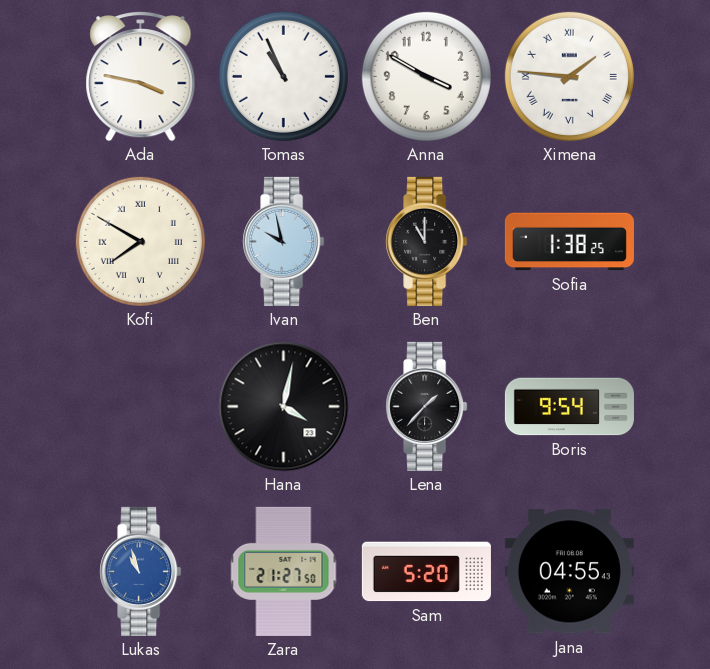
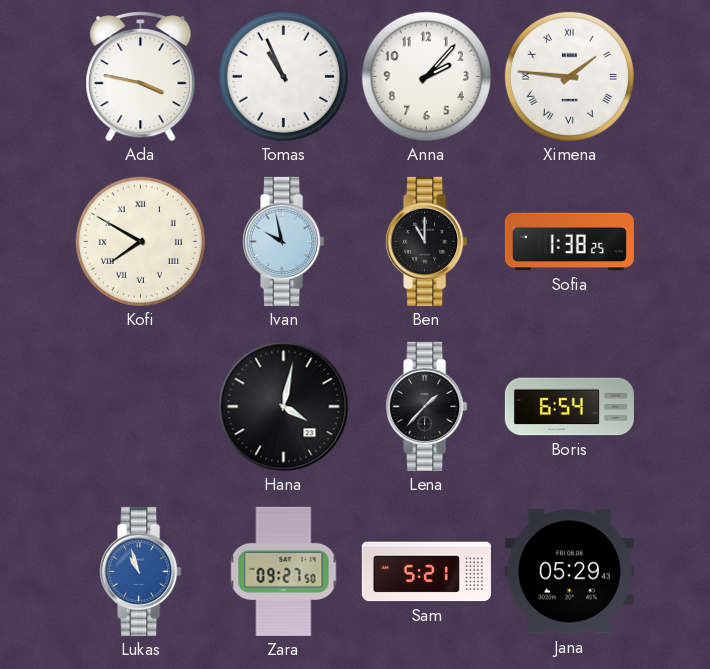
Anna: 3:50 -> 2:07 (426, 76)
Boris: 9:54 -> 6:54 (569, 407)
Zara: 21:27 -> 09:27 (284, 571)
Sam: 5:20 -> 5:21 (426, 572)
Jana: 04:55 -> 05:29 (569, 572)
